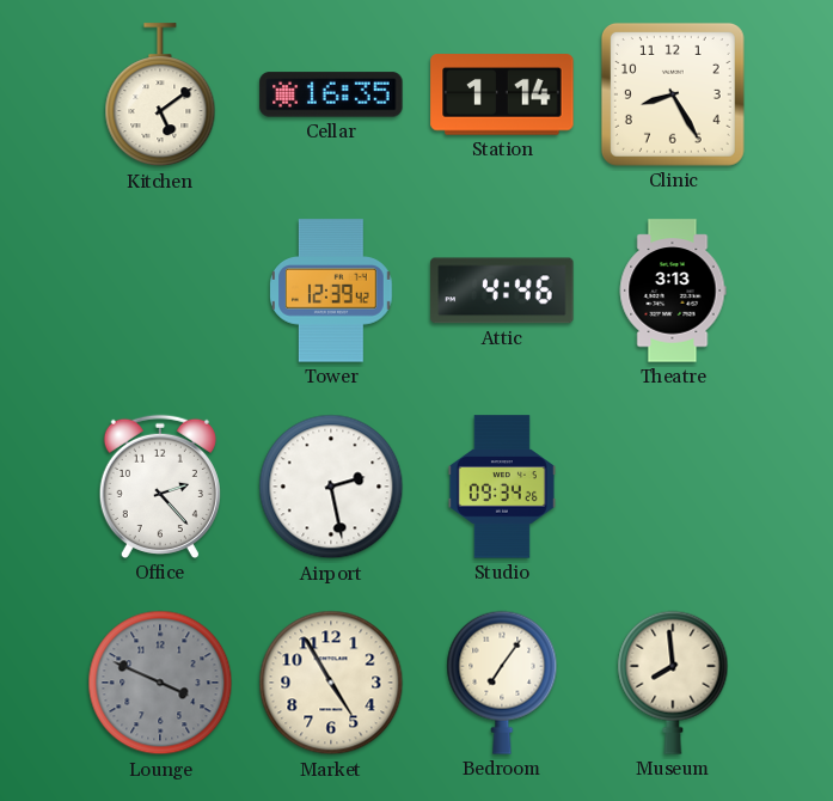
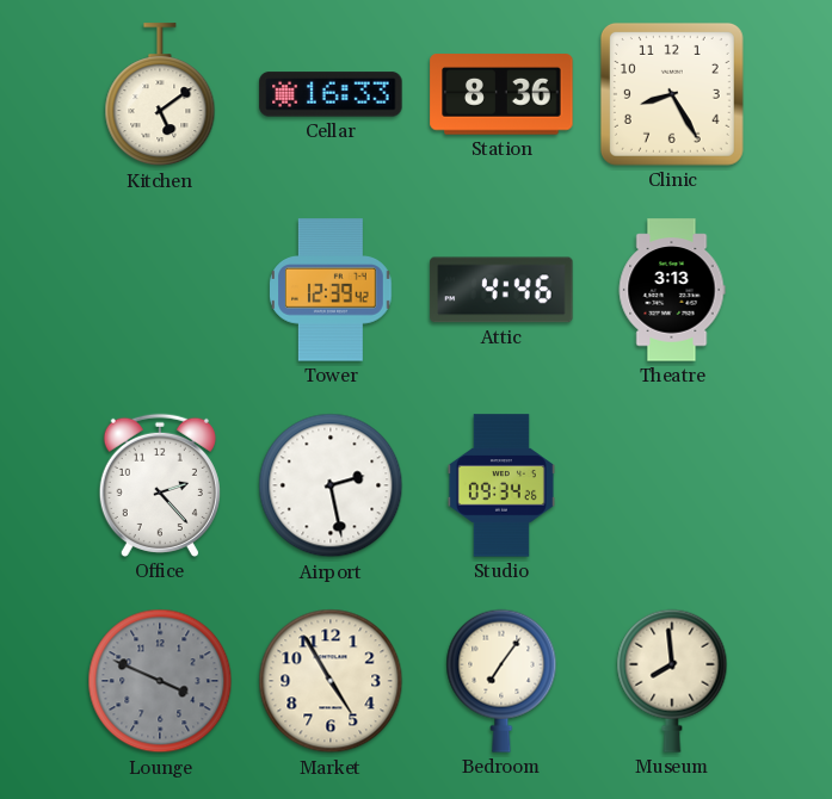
Cellar: 16:35 -> 16:33 (331, 94)
Station: 1:14 -> 8:36 (501, 94)
